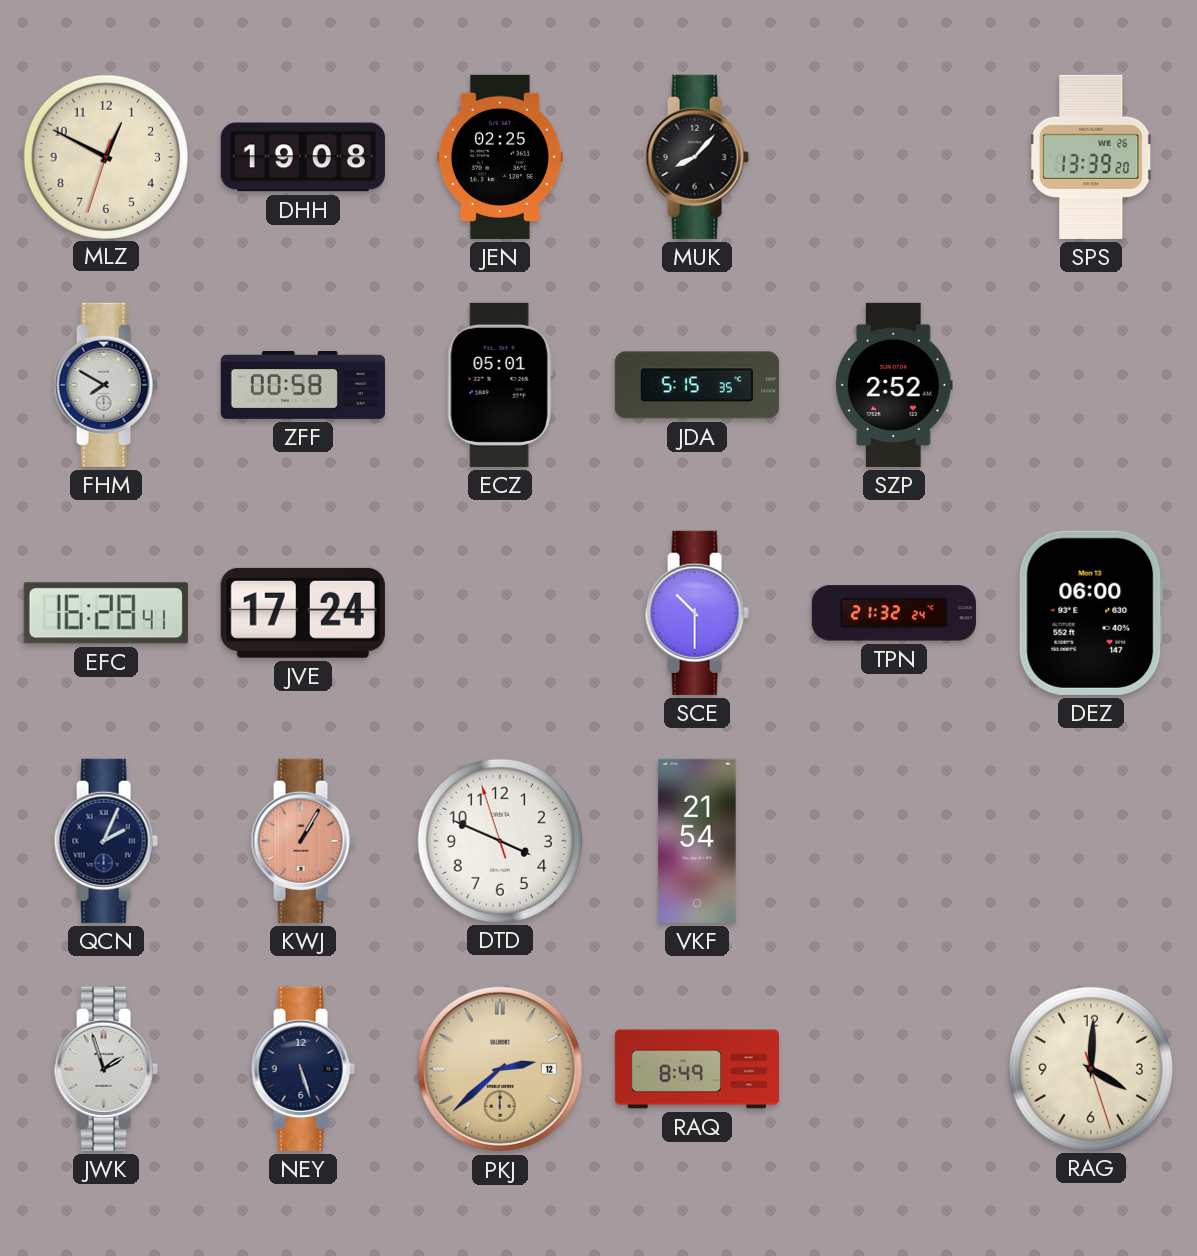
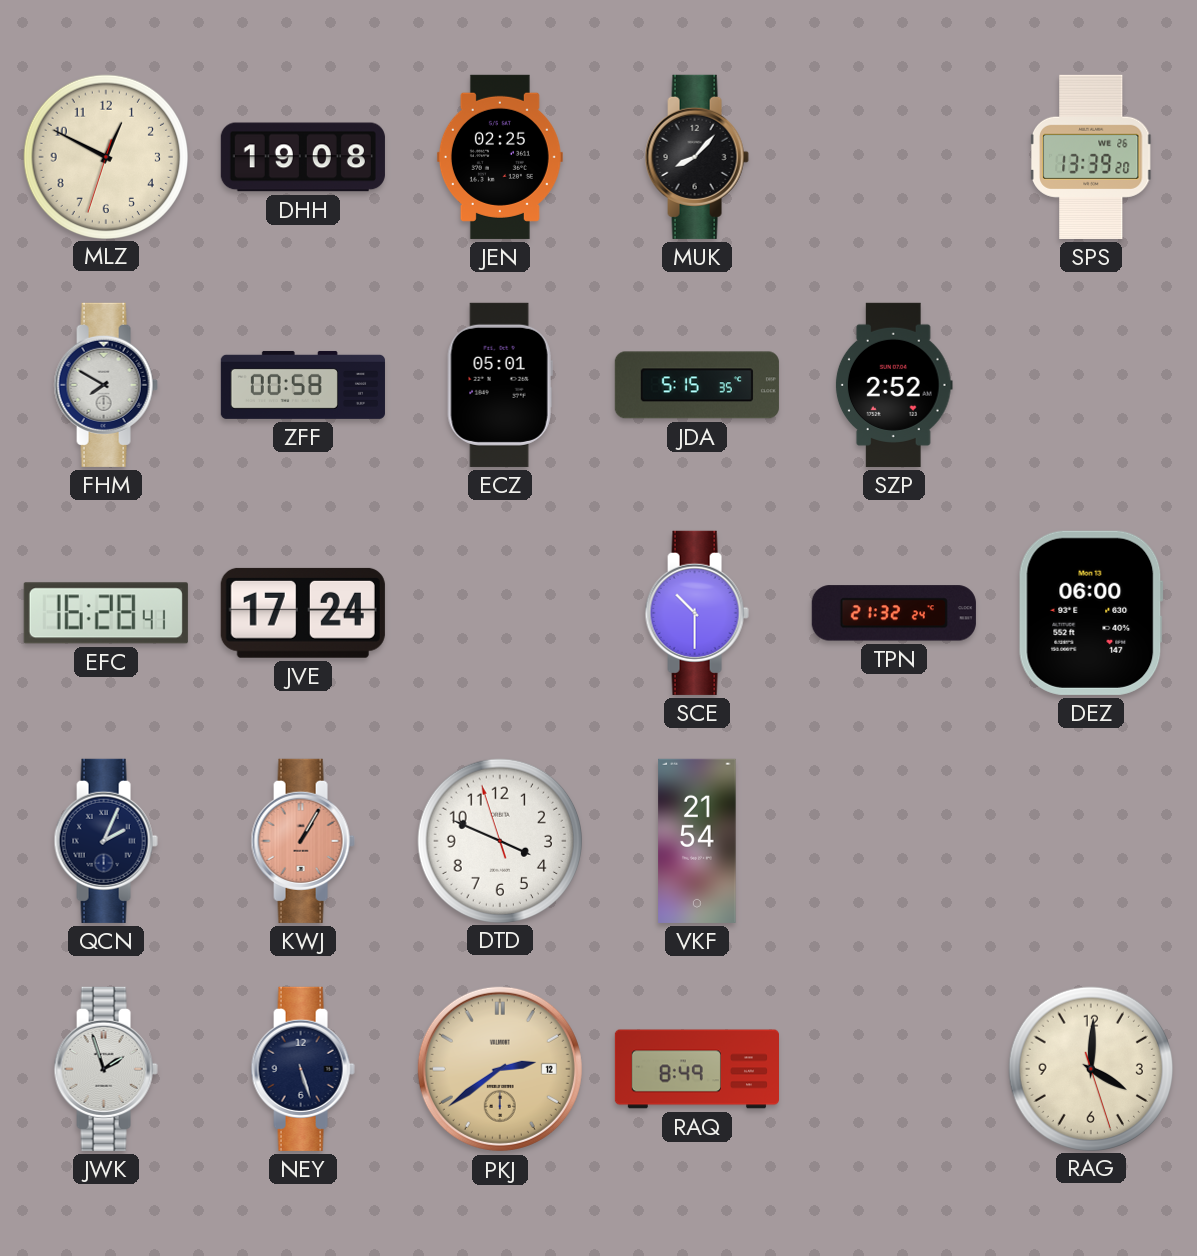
PKJ: 2:38 -> 2:39 (500, 1069)
